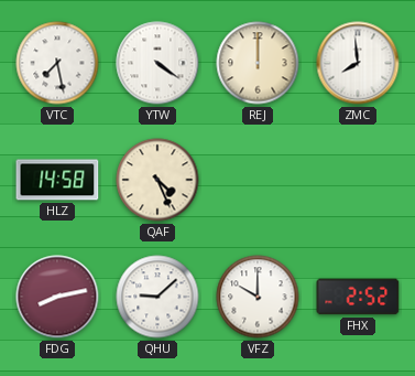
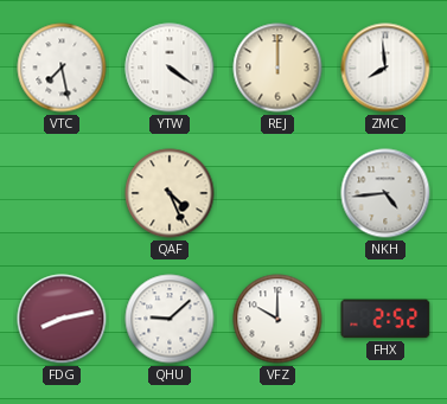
HLZ: 14:58 -> none (57, 180)
NKH: none -> 4:44 (385, 193)
